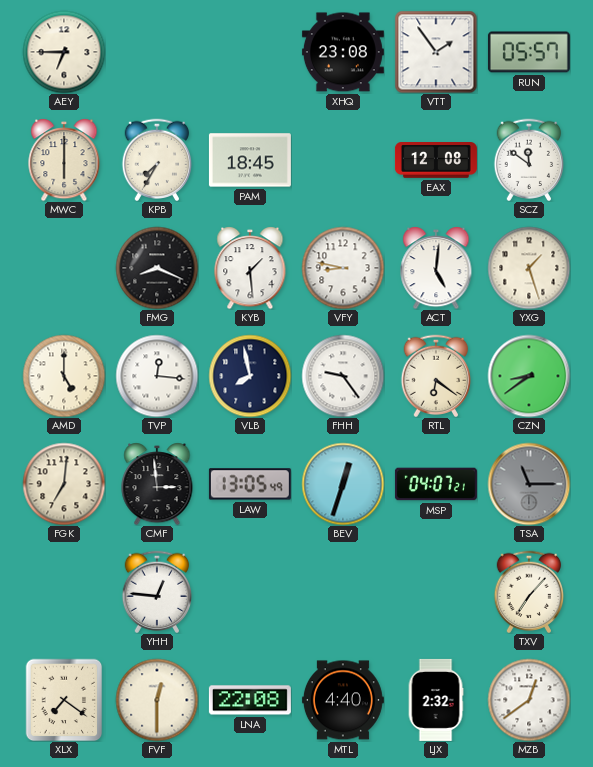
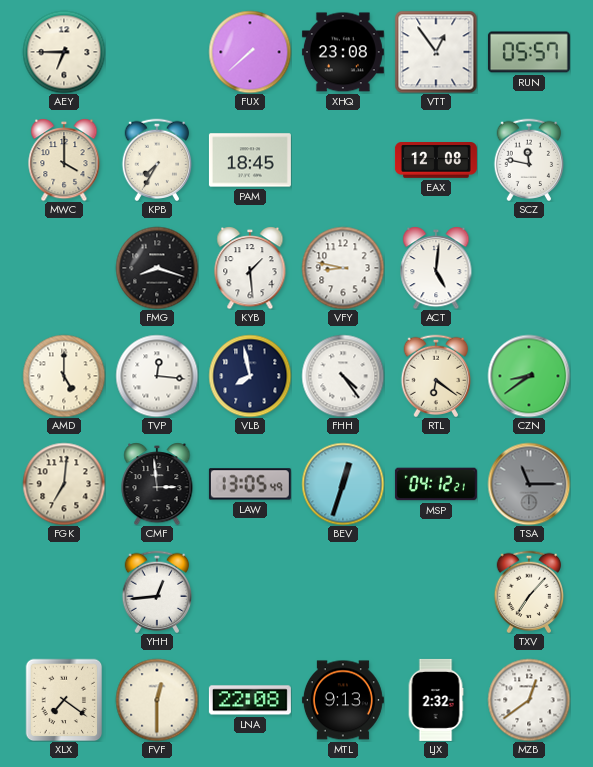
FUX: none -> 7:38 (250, 52)
VTT: 1:54 -> 12:54 (436, 52)
MWC: 6:00 -> 4:00 (64, 160)
SCZ: 11:51 -> 11:47 (529, 160)
FMG: 8:19 -> 8:18 (157, 268)
YXG: 1:27 -> none (529, 268)
FHH: 9:24 -> 4:24 (343, 376)
MSP: 04:07 -> 04:12 (436, 484)
YHH: 12:46 -> 12:44 (157, 592)
MTL: 4:40 -> 9:13 (343, 700)
